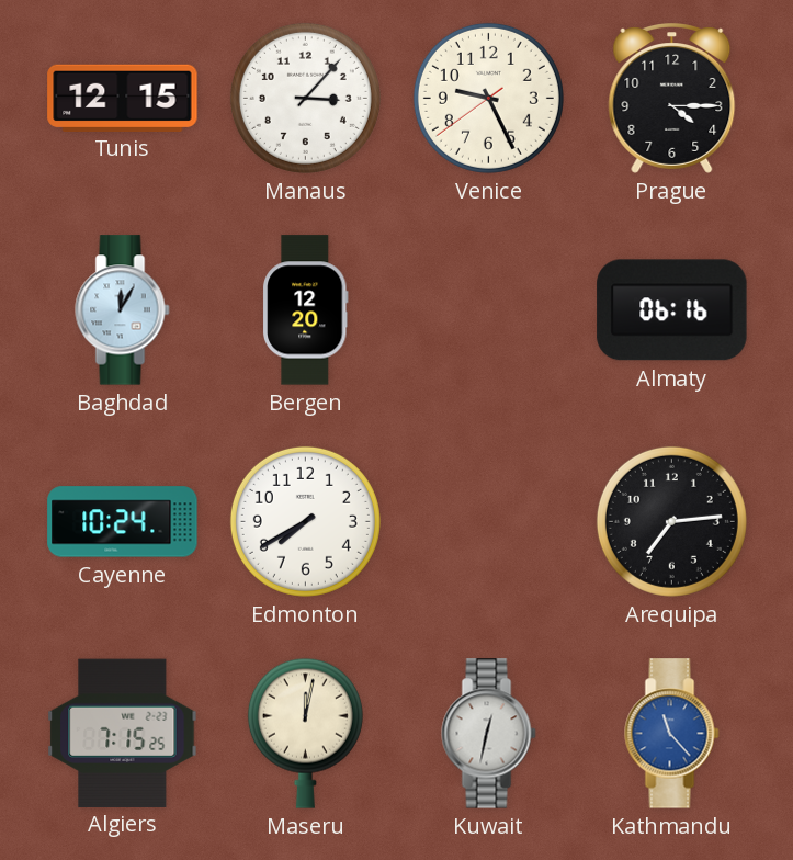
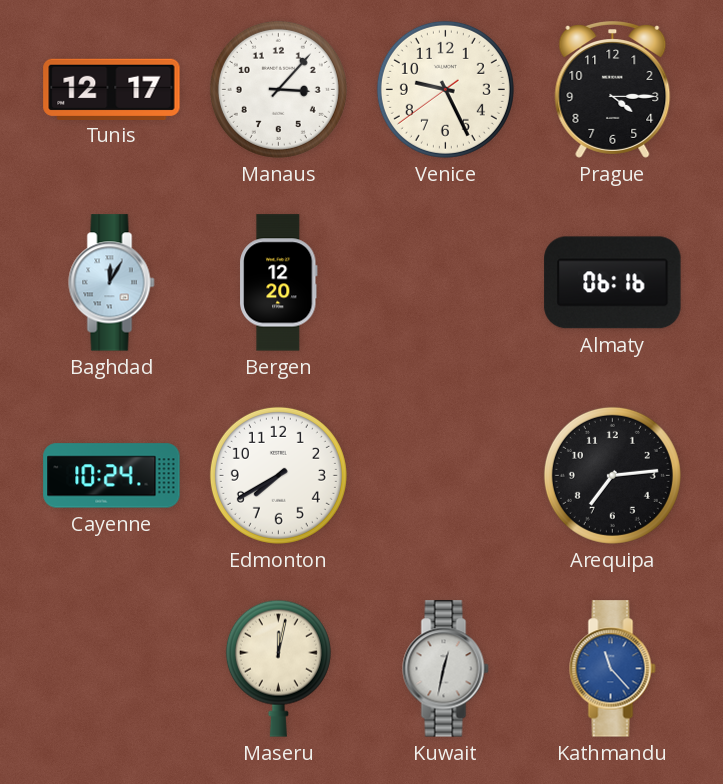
Tunis: 12:15 -> 12:17 (112, 89)
Algiers: 7:15 -> none (123, 733)
